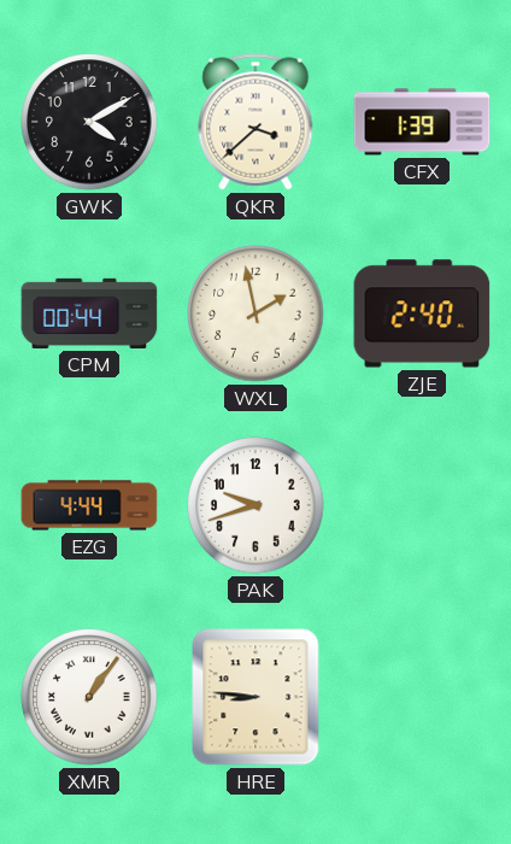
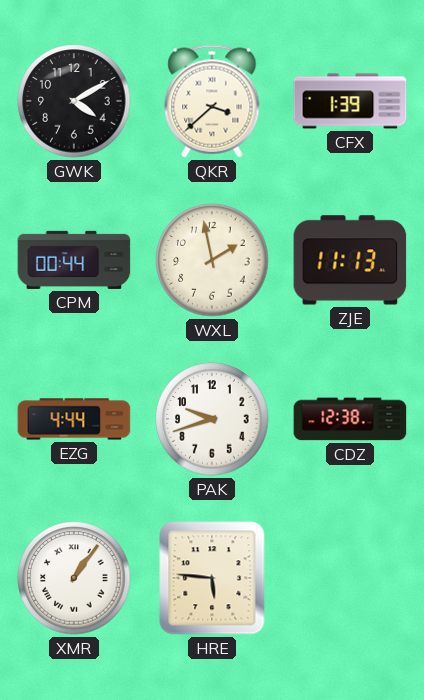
ZJE: 2:40 -> 11:13 (350, 260)
CDZ: none -> 12:38 (350, 419)
HRE: 8:46 -> 5:46 (212, 578)
